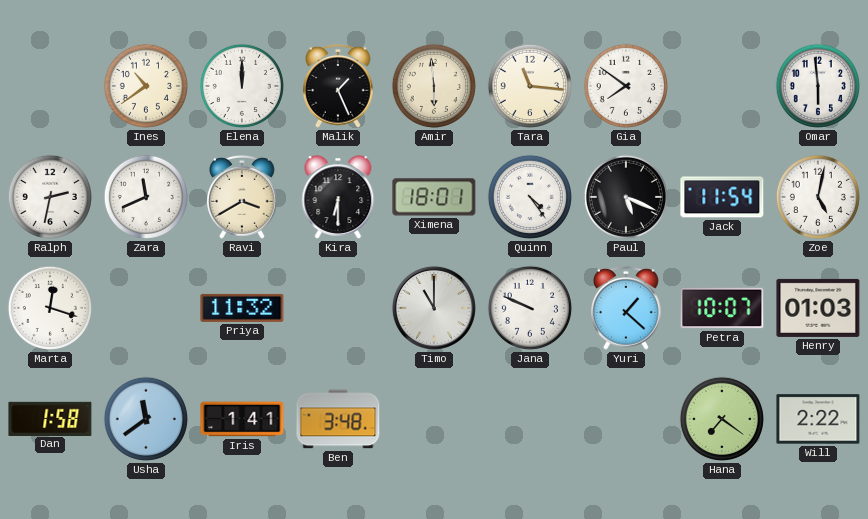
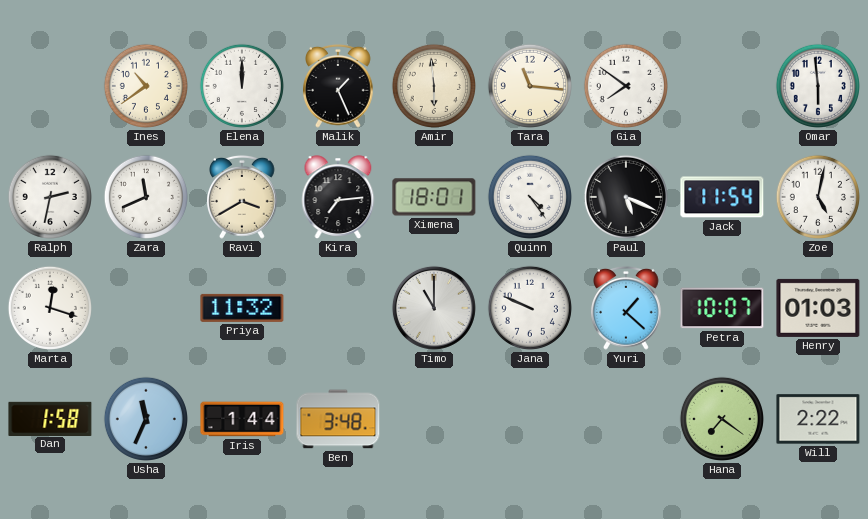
Kira: 6:30 -> 7:14 (338, 197)
Usha: 11:39 -> 11:34 (146, 419)
Iris: 1:41 -> 1:44 (242, 419)
